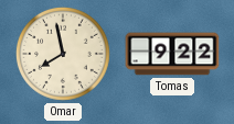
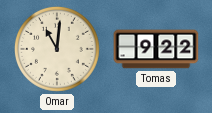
Omar: 7:58 -> 11:01 (58, 50)
